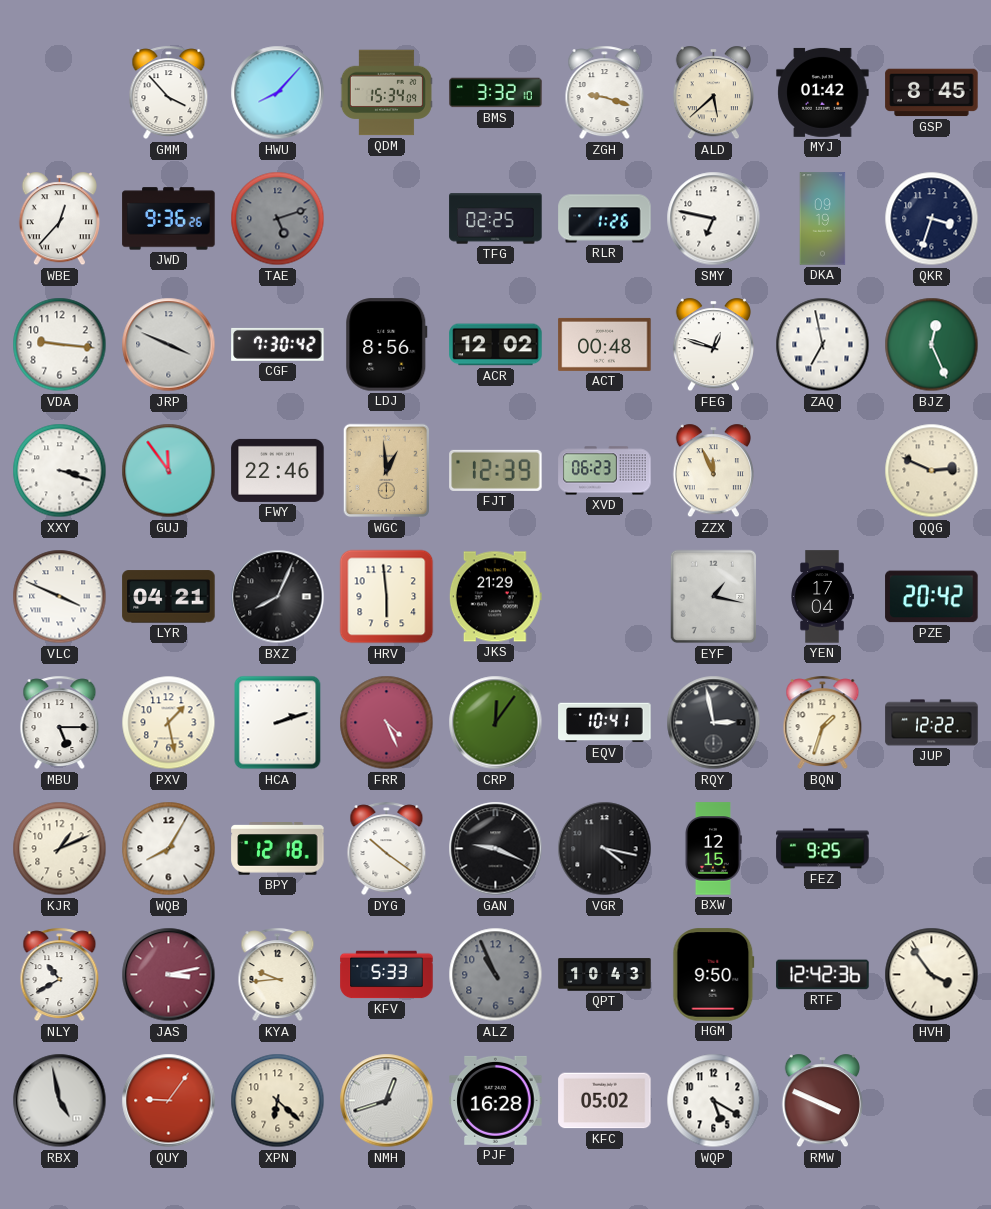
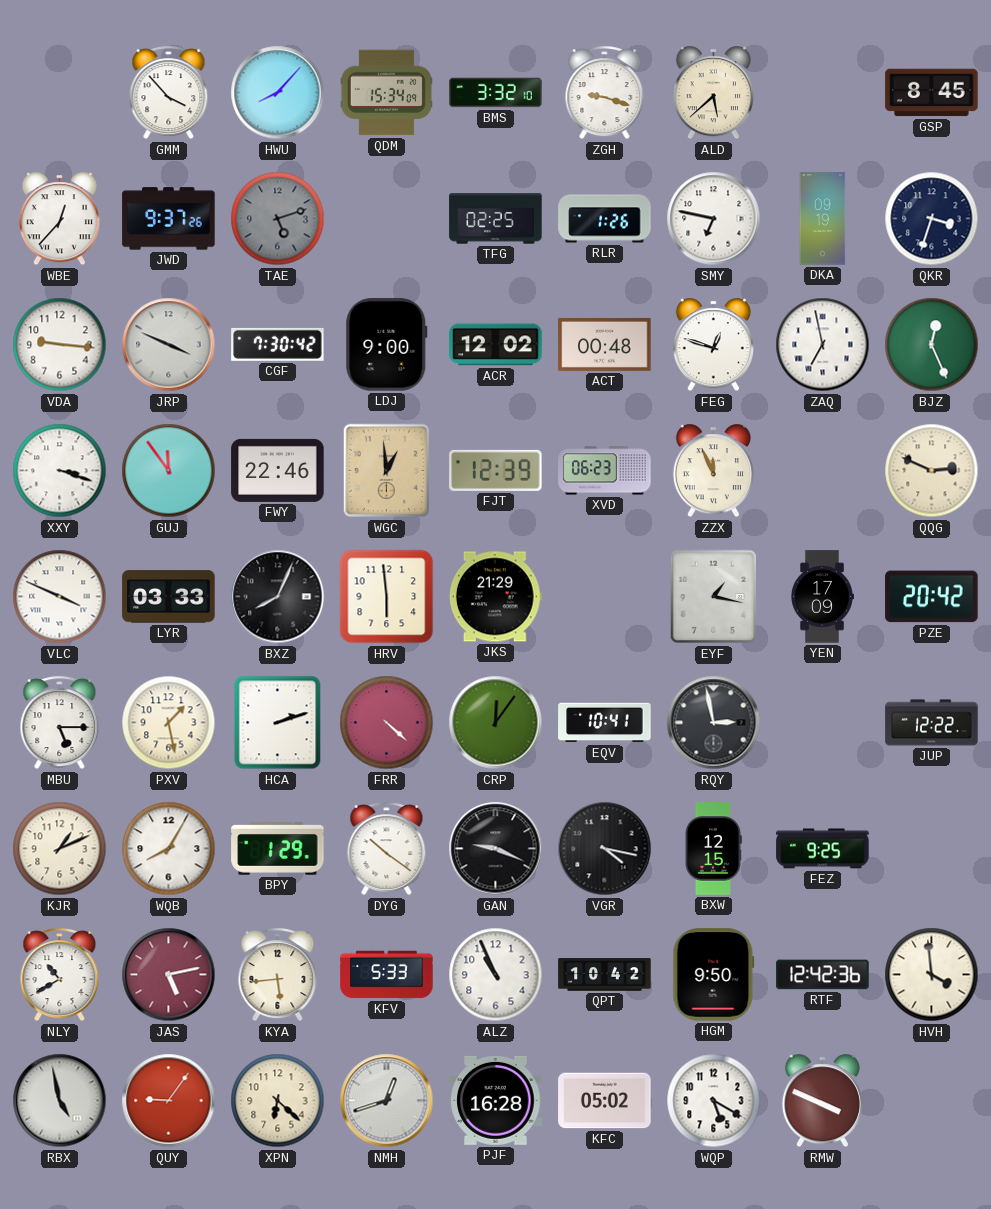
MYJ: 01:42 -> none (823, 92)
JWD: 9:36 -> 9:37 (169, 219)
LDJ: 8:56 -> 9:00 (387, 345)
LYR: 04:21 -> 03:33 (169, 597)
YEN: 17:04 -> 17:09 (822, 597)
FRR: 4:26 -> 4:22 (387, 723)
BQN: 1:33 -> none (823, 723)
BPY: 12:18 -> 1:29 (278, 849)
JAS: 3:13 -> 5:13 (169, 975)
KYA: 9:44 -> 5:44 (278, 975)
ALZ dial: grey -> white (496, 975)
QPT: 10:43 -> 10:42 (605, 975)
HVH: 3:54 -> 3:59 (932, 975)
